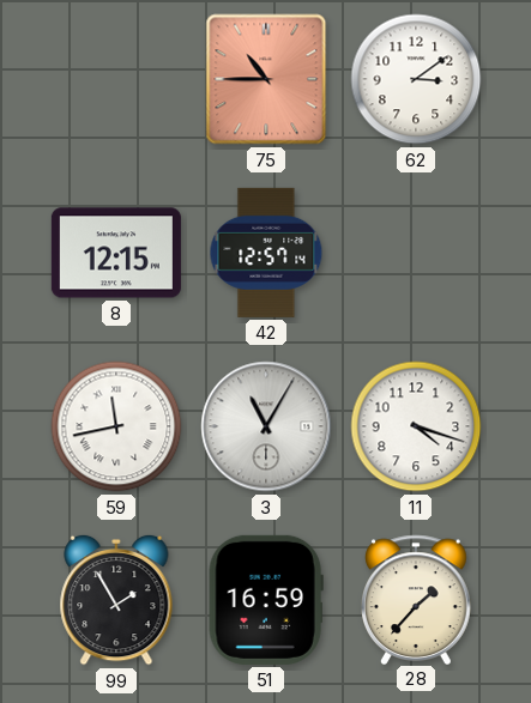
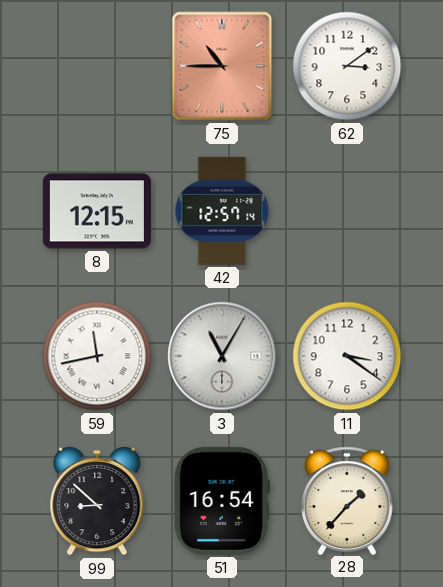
11: 4:18 -> 3:21 (347, 356)
99: 1:55 -> 8:52 (97, 501)
51: 16:59 -> 16:54 (222, 501)
